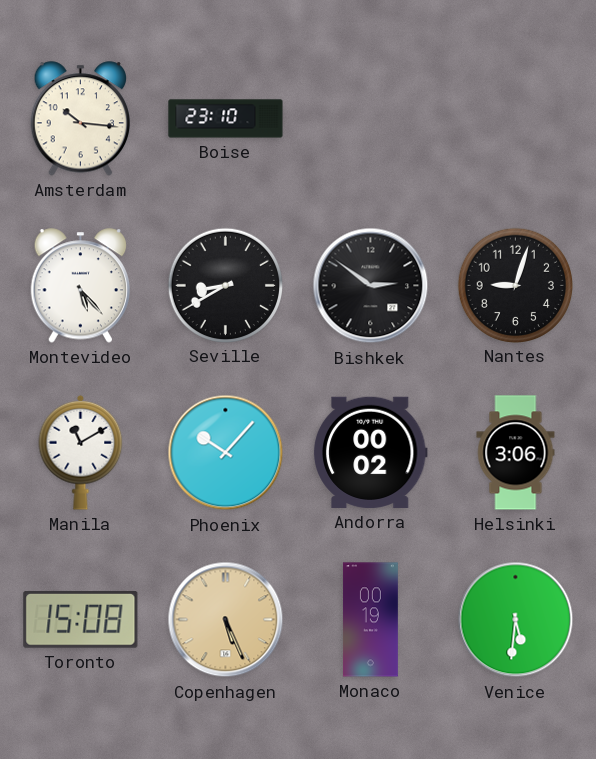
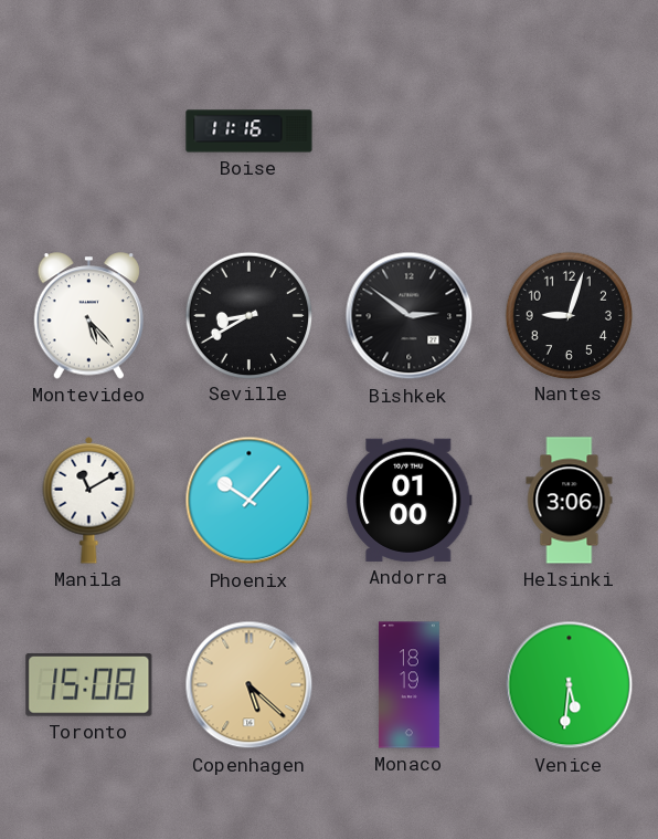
Amsterdam: 10:16 -> none (81, 119)
Boise: 23:10 -> 11:16 (250, 132)
Andorra: 00:02 -> 01:00 (408, 500)
Copenhagen: 5:26 -> 5:22 (250, 685)
Monaco: 00:19 -> 18:19 (408, 685)
